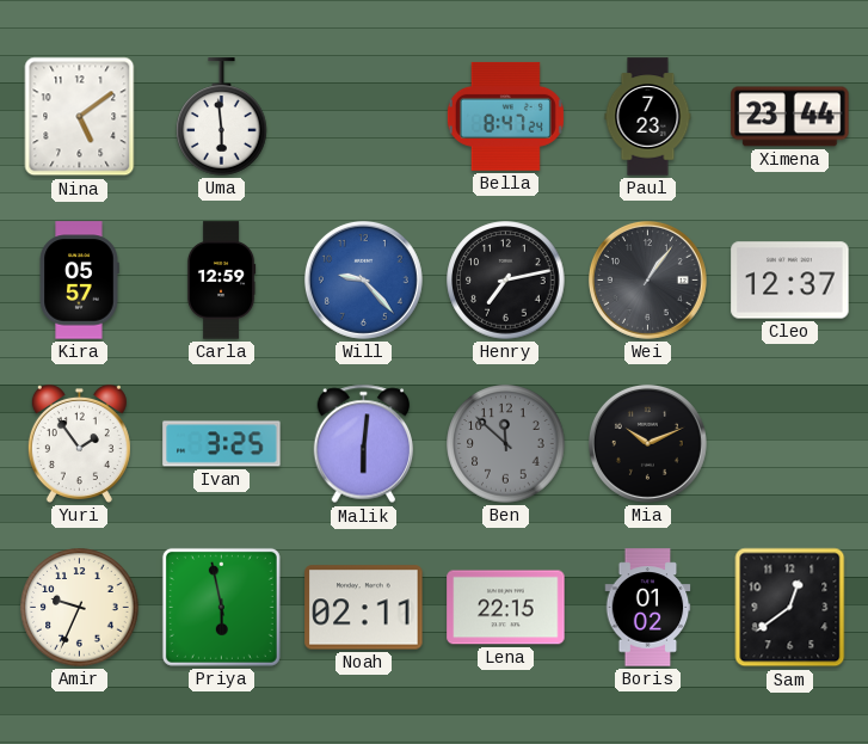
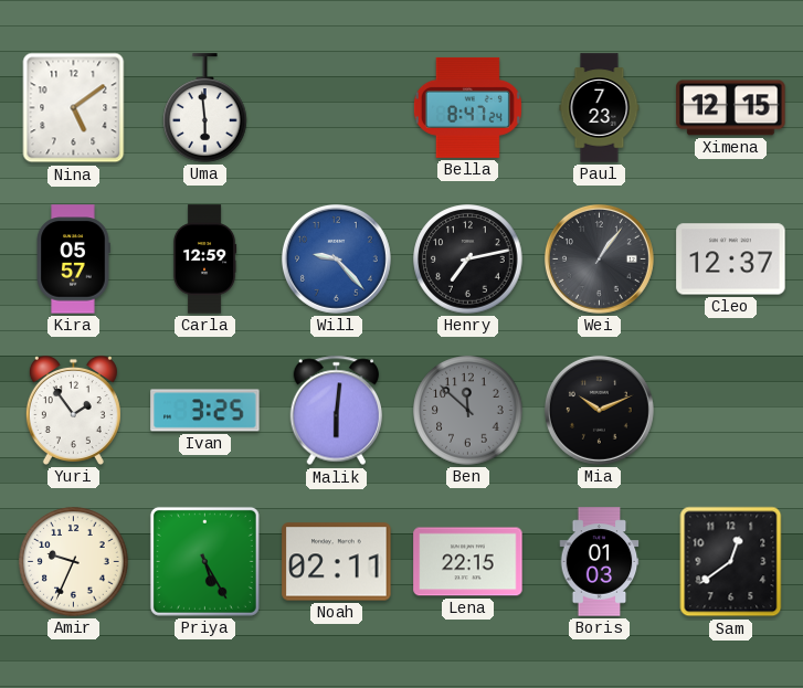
Ximena: 23:44 -> 12:15 (731, 108)
Priya: 5:58 -> 5:25 (204, 561)
Boris: 01:02 -> 01:03 (600, 562)
